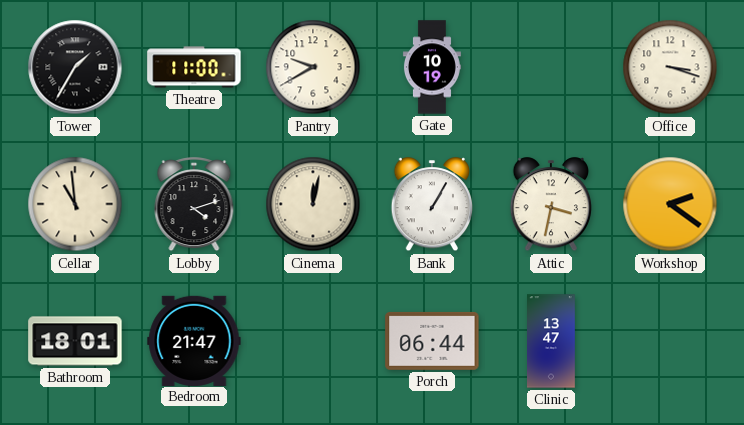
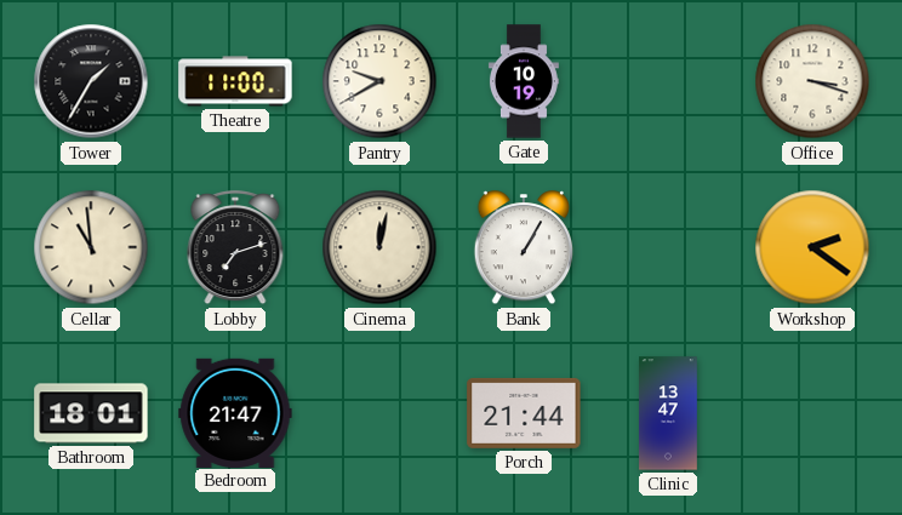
Lobby: 4:12 -> 7:12 (235, 248)
Attic: 3:32 -> none (551, 205)
Porch: 06:44 -> 21:44 (524, 413)
